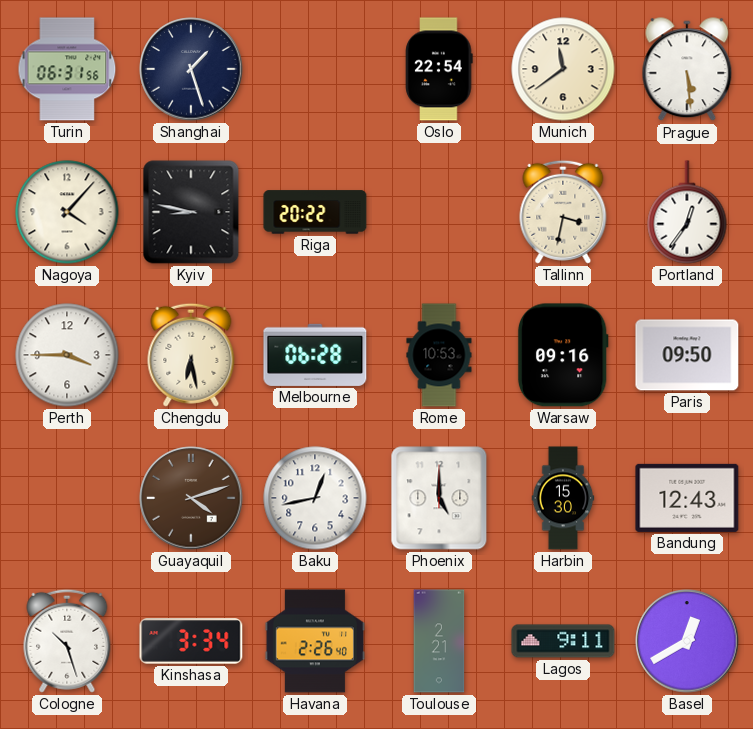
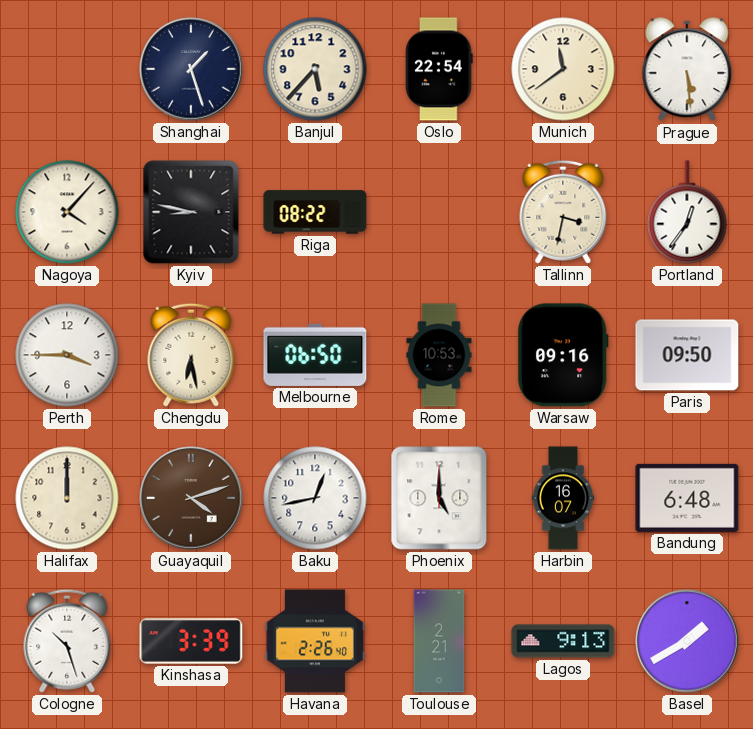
Turin: 06:31 -> none (67, 69)
Banjul: none -> 5:37 (315, 69)
Riga: 20:22 -> 08:22 (315, 212)
Melbourne: 06:28 -> 06:50 (315, 355)
Halifax: none -> 12:00 (67, 498)
Harbin: 15:30 -> 16:07 (563, 498)
Bandung: 12:43 -> 6:48 (687, 498)
Kinshasa: 3:34 -> 3:39 (191, 641)
Lagos: 9:11 -> 9:13 (563, 641)
Basel: 12:40 -> 1:40 (687, 641)
